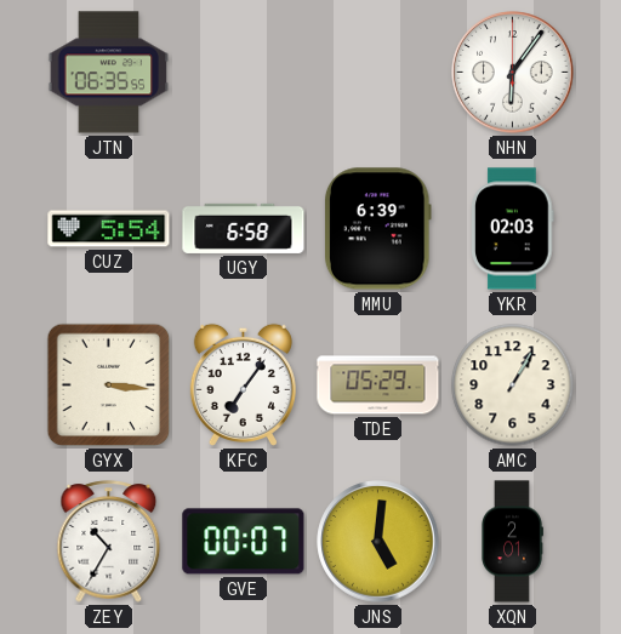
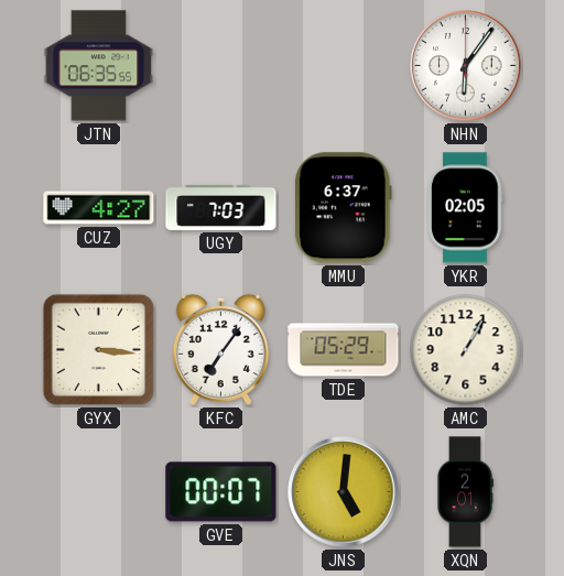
CUZ: 5:54 -> 4:27 (99, 208)
UGY: 6:58 -> 7:03 (221, 207)
MMU: 6:39 -> 6:37 (343, 208)
YKR: 02:03 -> 02:05 (466, 208)
ZEY: 10:35 -> none (109, 542)
